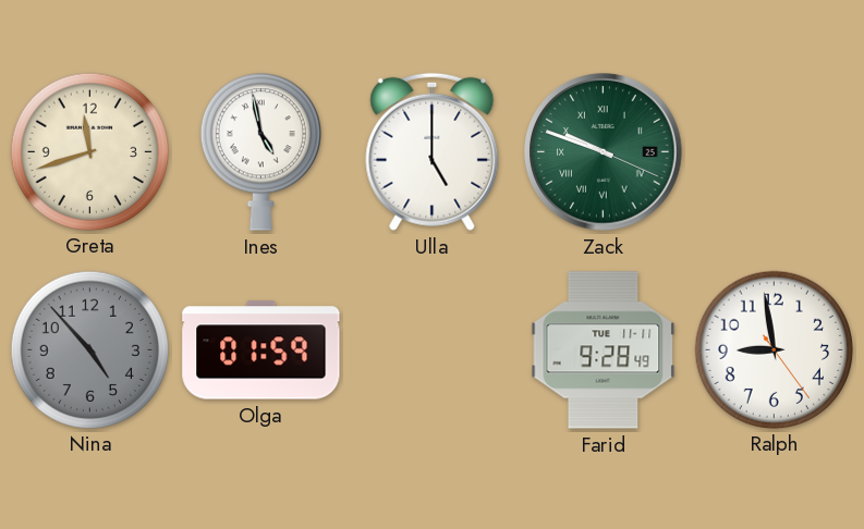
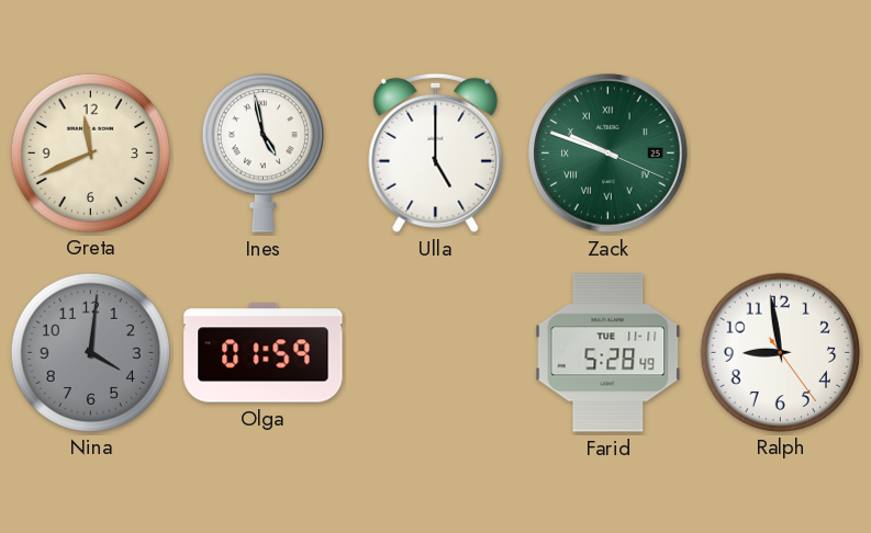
Greta: 11:42 -> 11:41 (90, 152)
Nina: 4:53 -> 4:01 (90, 352)
Farid: 9:28 -> 5:28 (608, 353)
